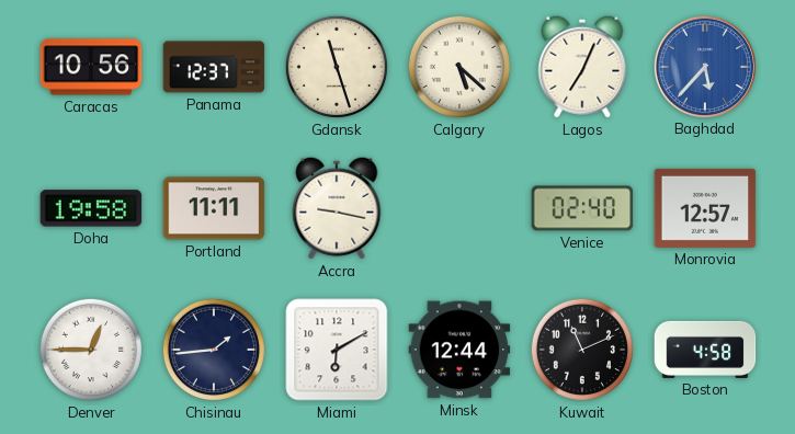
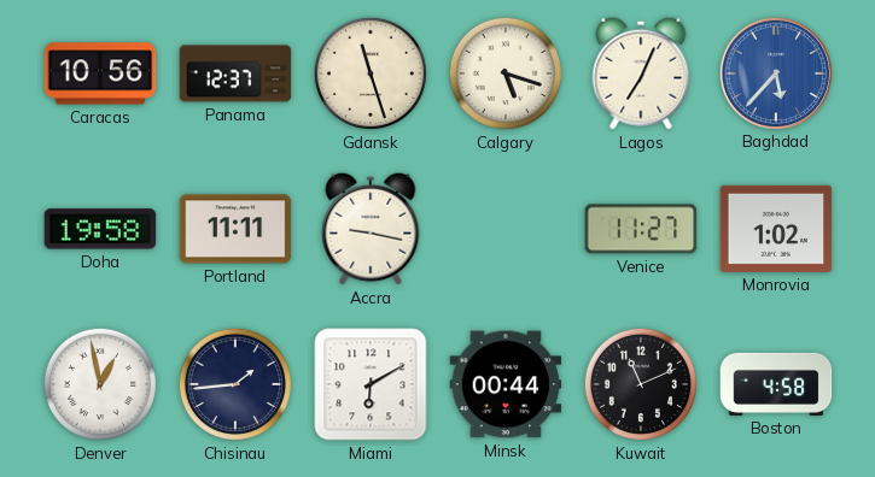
Calgary: 5:22 -> 5:18 (506, 73)
Venice: 02:40 -> 11:27 (641, 229)
Monrovia: 12:57 -> 1:02 (776, 229)
Denver: 12:45 -> 12:58 (100, 384)
Minsk: 12:44 -> 00:44 (506, 384)
